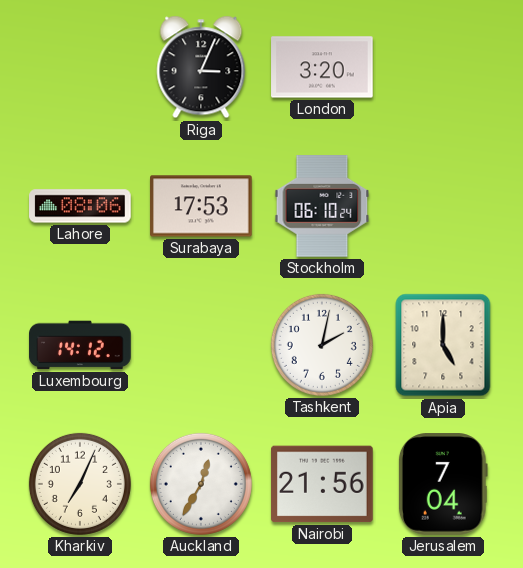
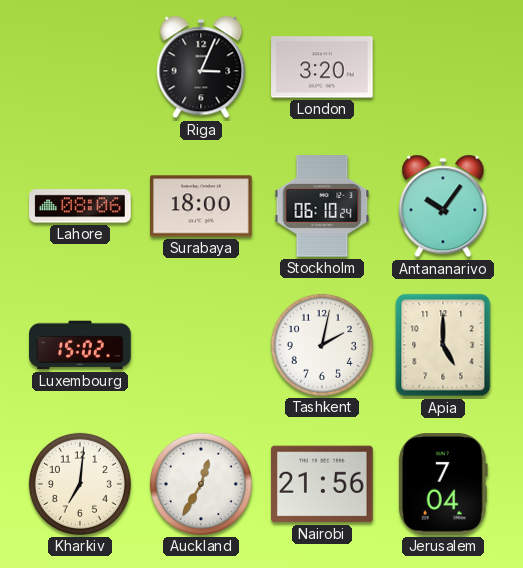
Surabaya: 17:53 -> 18:00 (201, 206)
Antananarivo: none -> 10:06 (443, 206)
Luxembourg: 14:12 -> 15:02 (80, 345)
Kharkiv: 7:04 -> 7:01 (80, 484)
